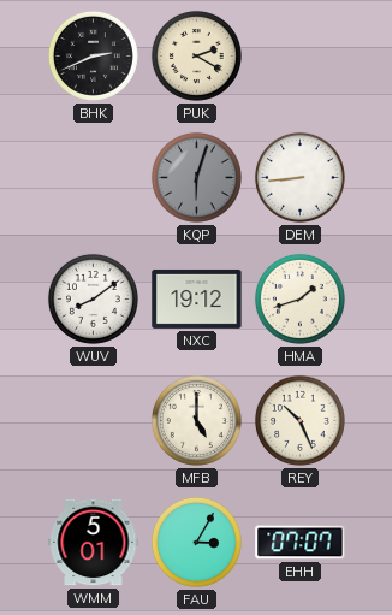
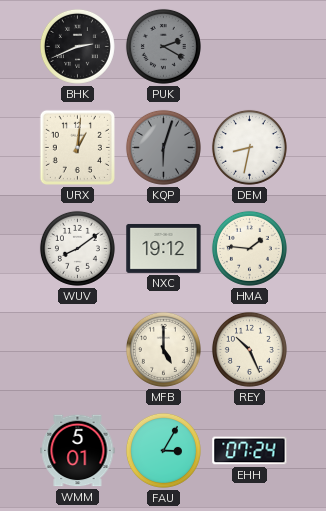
PUK dial: cream -> grey (163, 46)
URX: none -> 1:01 (77, 147)
DEM: 8:44 -> 8:32 (249, 147)
HMA: 1:42 -> 1:46 (249, 248)
EHH: 07:07 -> 07:24 (250, 451)
